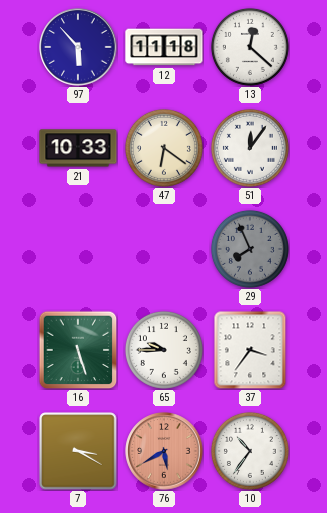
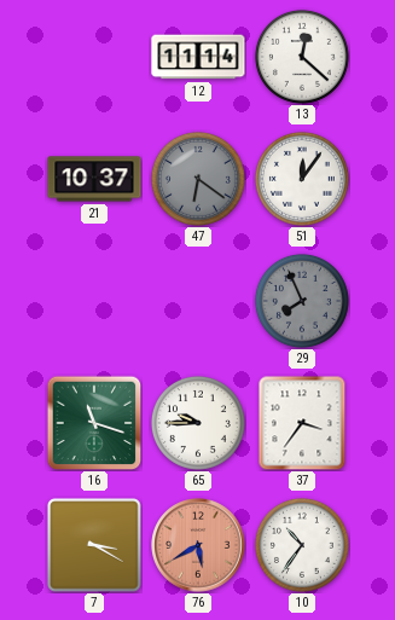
97: 5:53 -> none (78, 47)
12: 11:18 -> 11:14 (198, 57)
21: 10:33 -> 10:37 (94, 179)
47 dial: cream -> grey (198, 179)
16: 5:27 -> 11:18 (94, 423)
